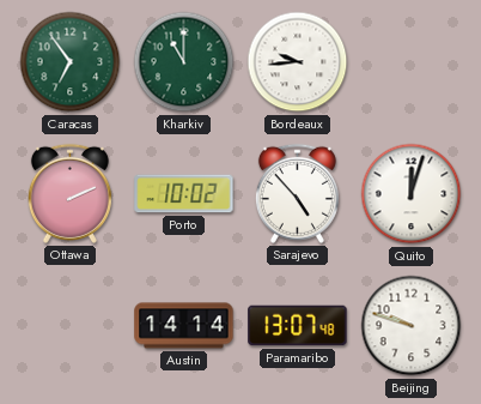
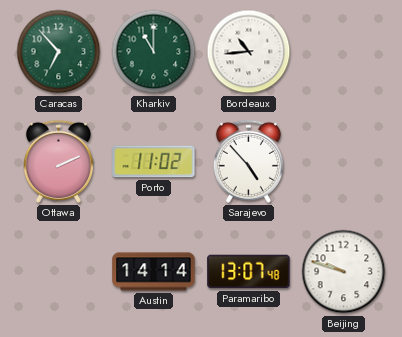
Caracas: 6:54 -> 6:53 (59, 52)
Bordeaux: 9:44 -> 10:44 (249, 52)
Porto: 10:02 -> 11:02 (154, 162)
Quito: 12:03 -> none (412, 194)
